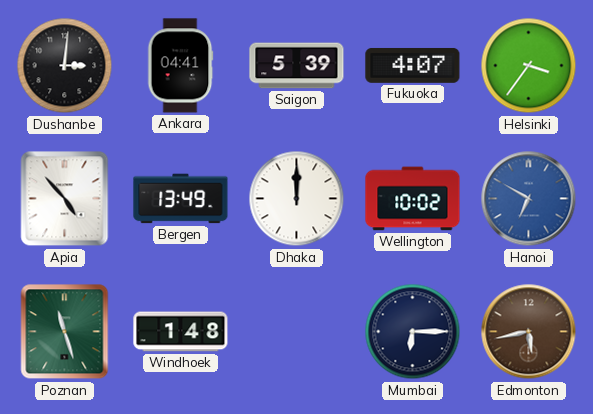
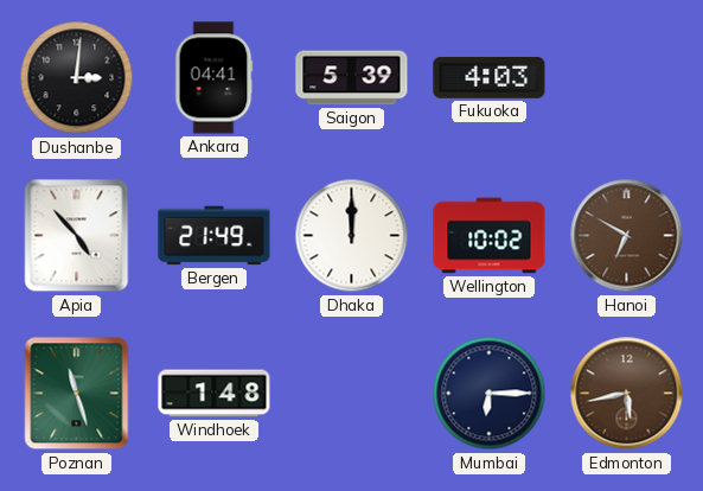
Fukuoka: 4:07 -> 4:03 (490, 77)
Helsinki: 3:36 -> none (529, 66)
Bergen: 13:49 -> 21:49 (215, 236)
Hanoi dial: blue -> brown (627, 236)
